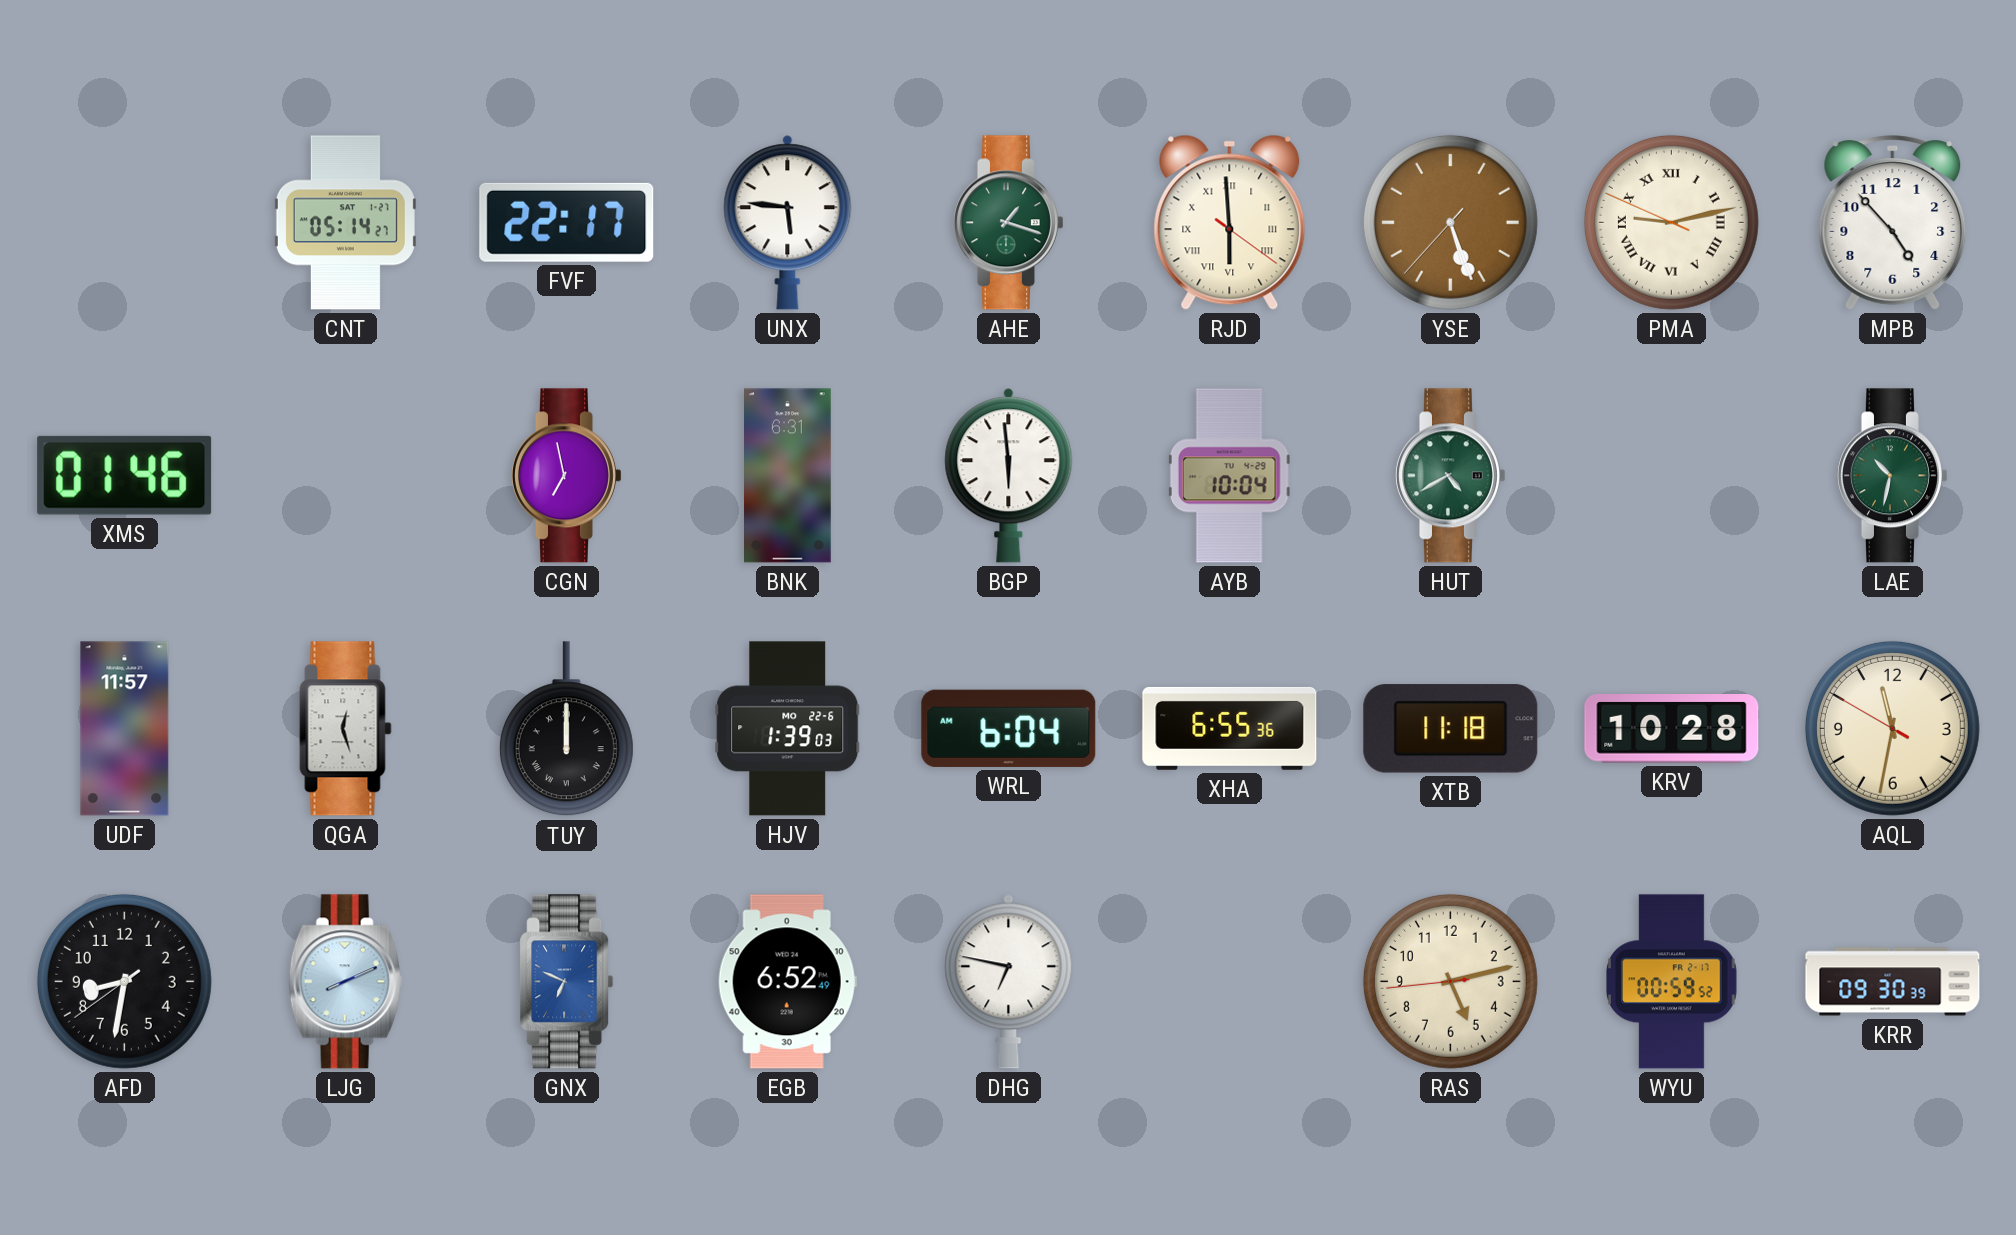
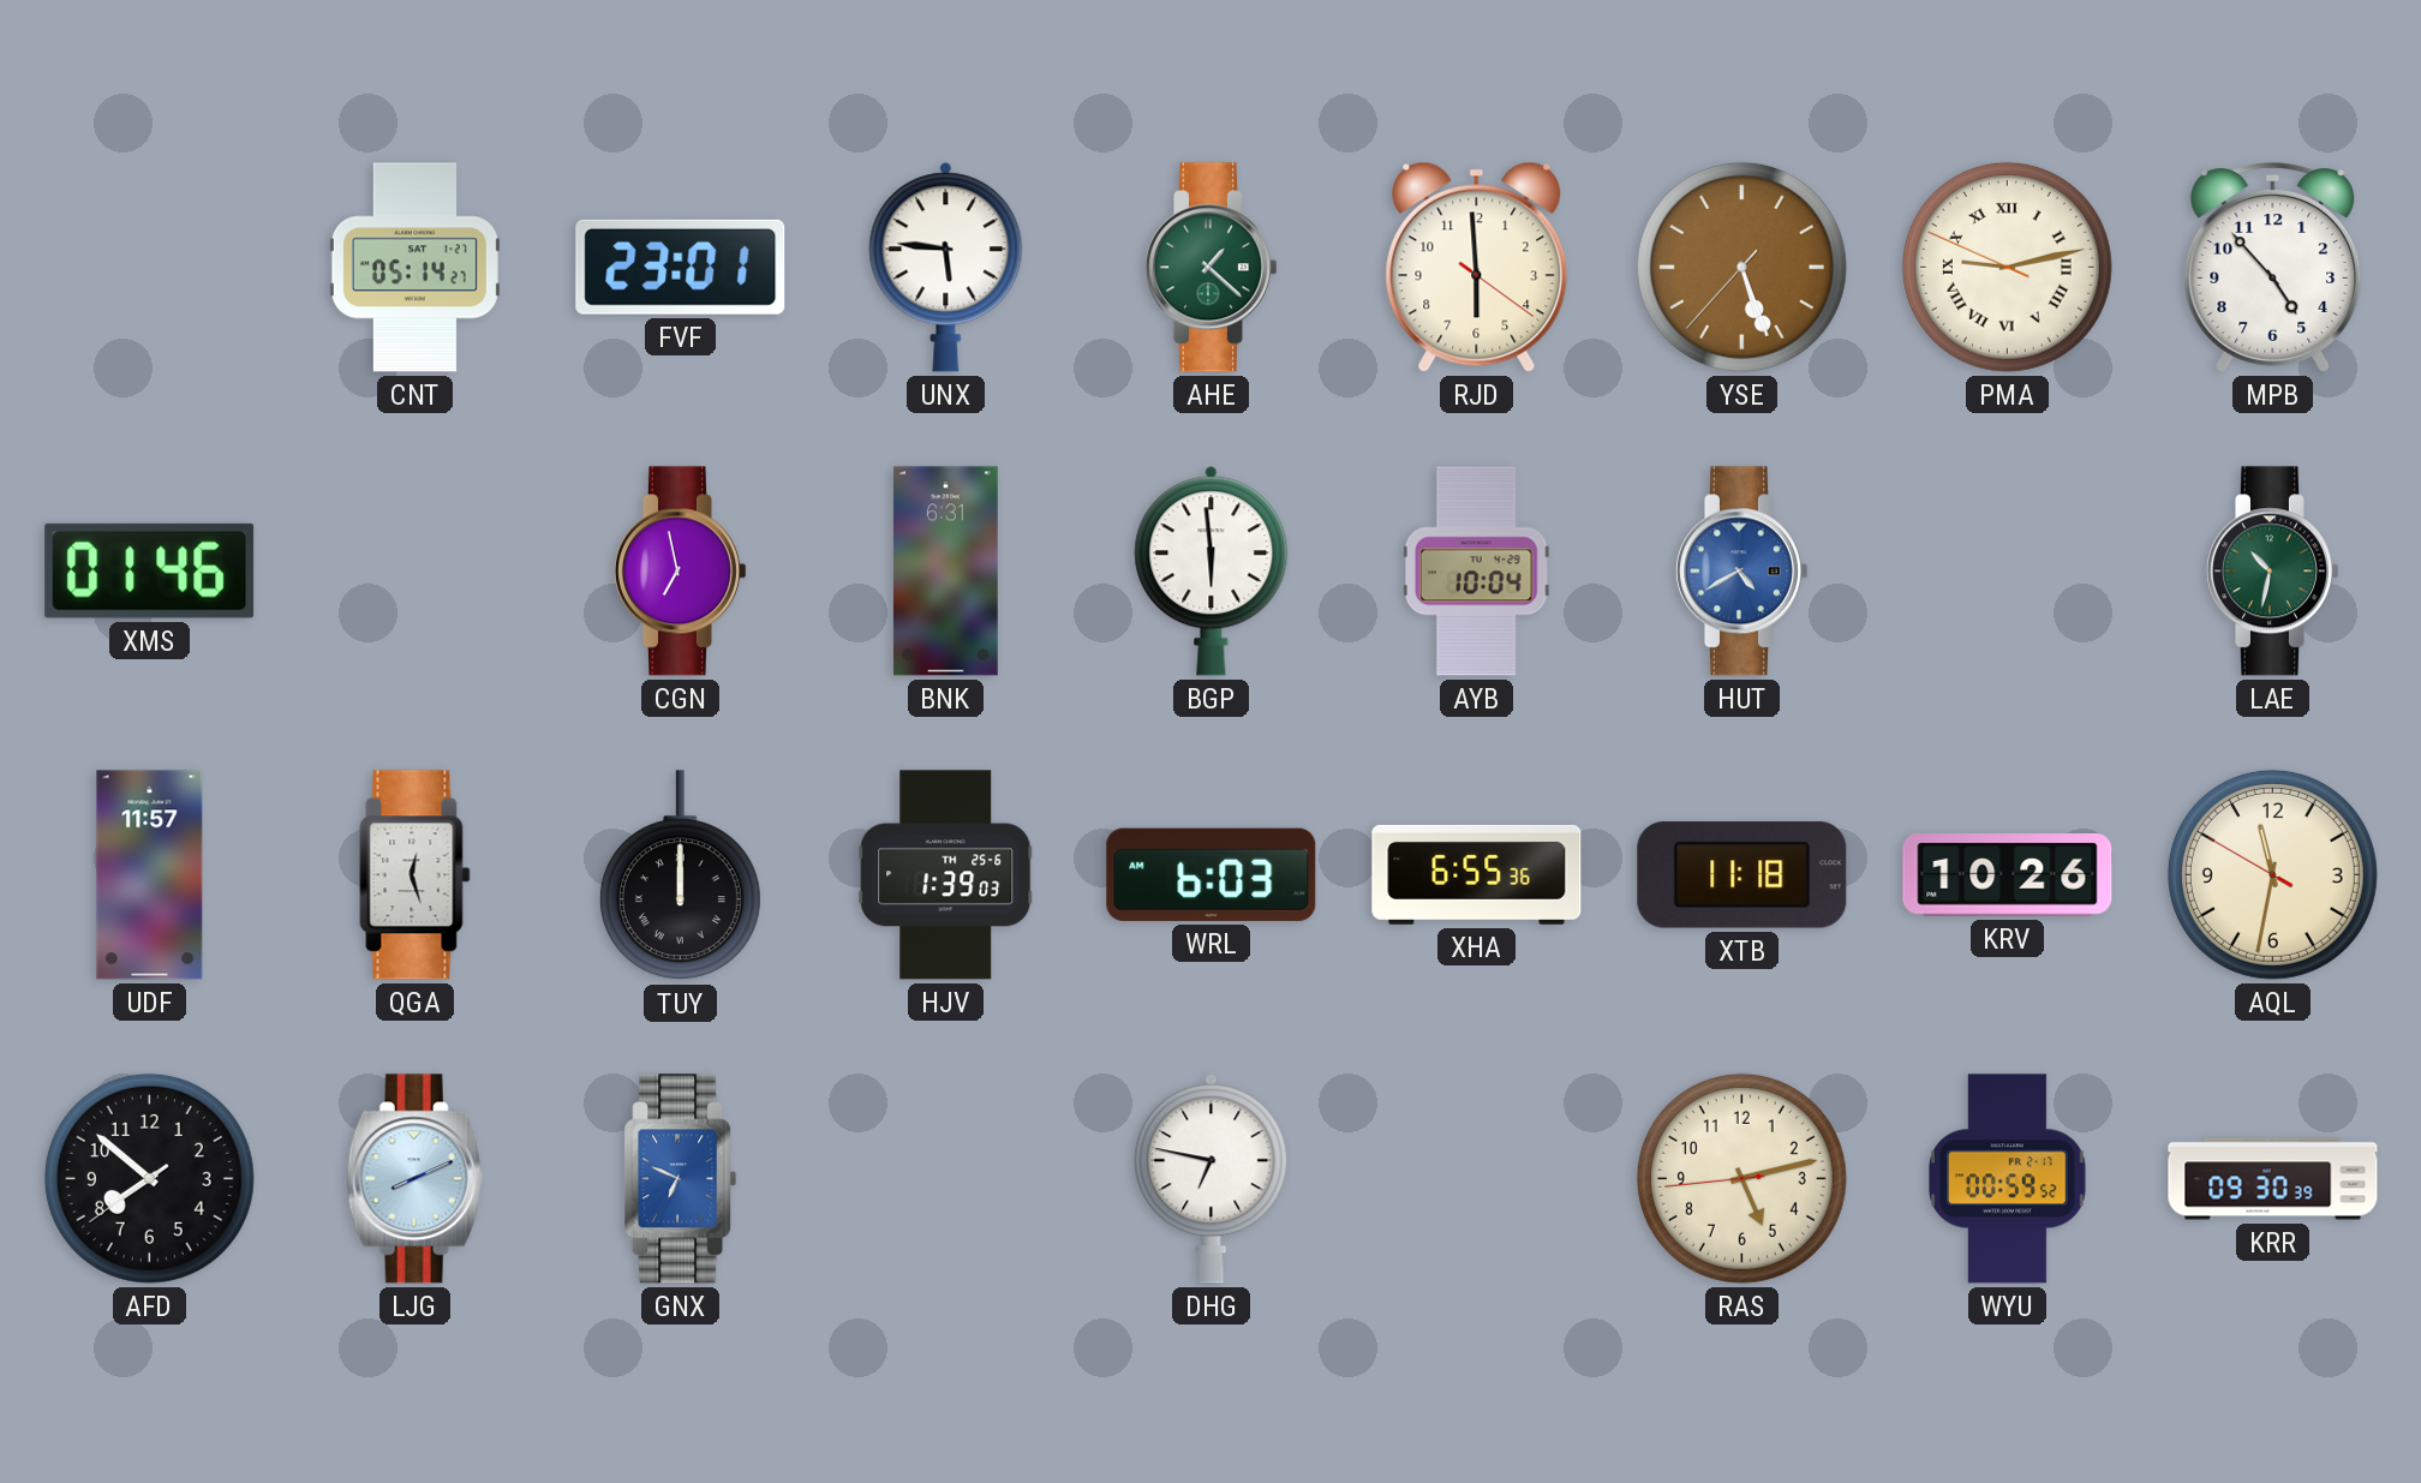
FVF: 22:17 -> 23:01 (681, 267)
AHE: 1:18 -> 1:22 (1210, 268)
RJD numerals: Roman -> Arabic (1477, 267)
HUT dial: green -> blue (1741, 572)
HJV date: MO 22-6 -> TH 25-6 (946, 875)
WRL: 6:04 -> 6:03 (1212, 874)
KRV: 10:28 -> 10:26 (2008, 875)
AFD: 8:31 -> 7:51 (149, 1178)
EGB: 6:52 -> none (787, 982)
